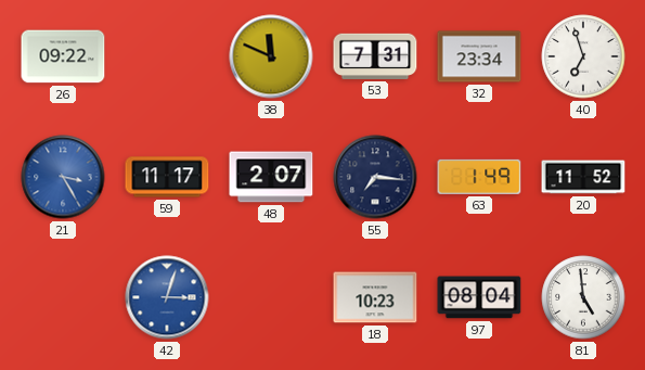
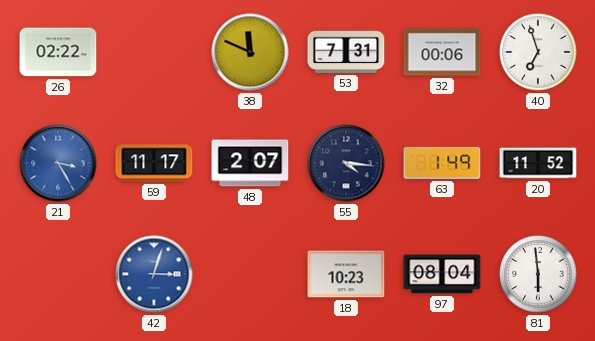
26: 09:22 -> 02:22 (58, 52)
32: 23:34 -> 00:06 (442, 52)
55: 7:16 -> 4:16 (346, 163)
81: 4:59 -> 5:59 (538, 274)
